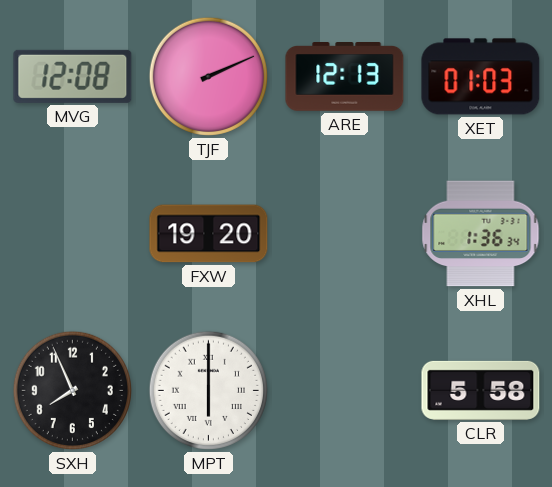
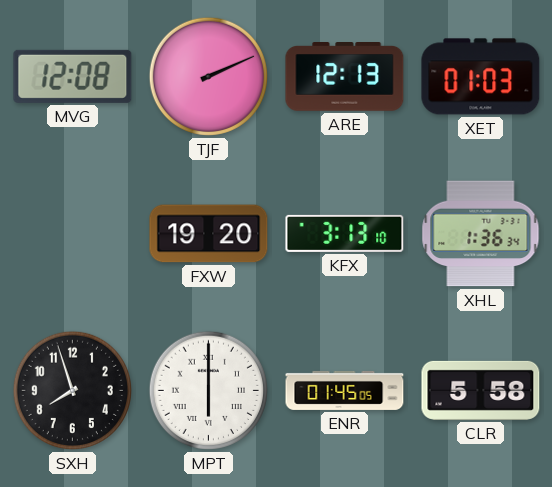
KFX: none -> 3:13 (345, 233)
SXH: 7:56 -> 7:57 (72, 390)
ENR: none -> 01:45 (345, 390)
